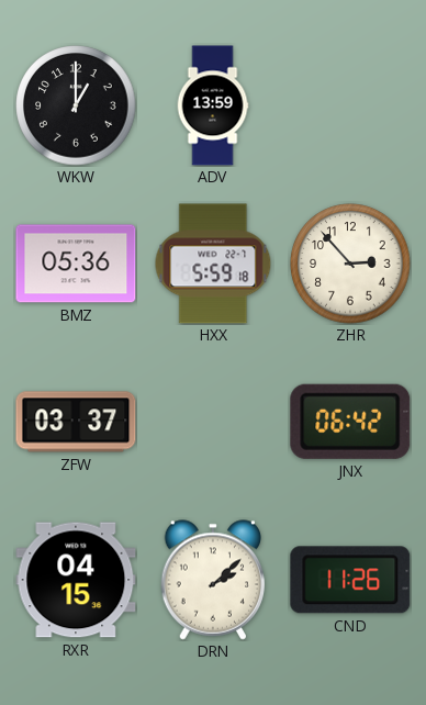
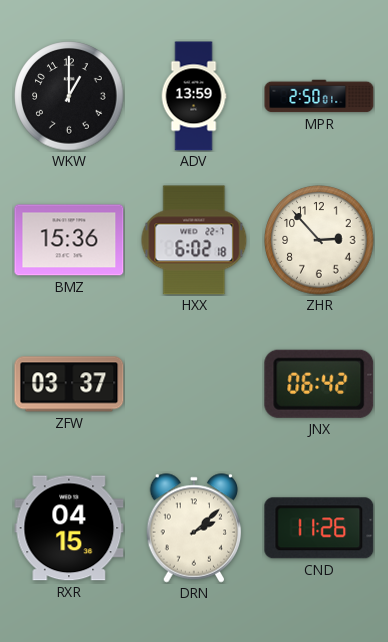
MPR: none -> 2:50 (319, 96)
BMZ: 05:36 -> 15:36 (69, 240)
HXX: 5:59 -> 6:02 (194, 240)
